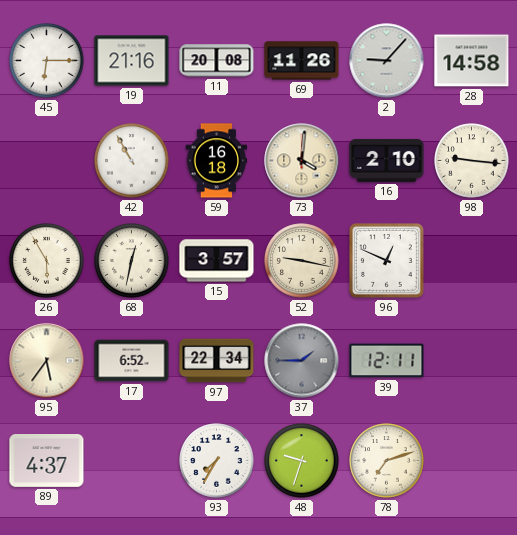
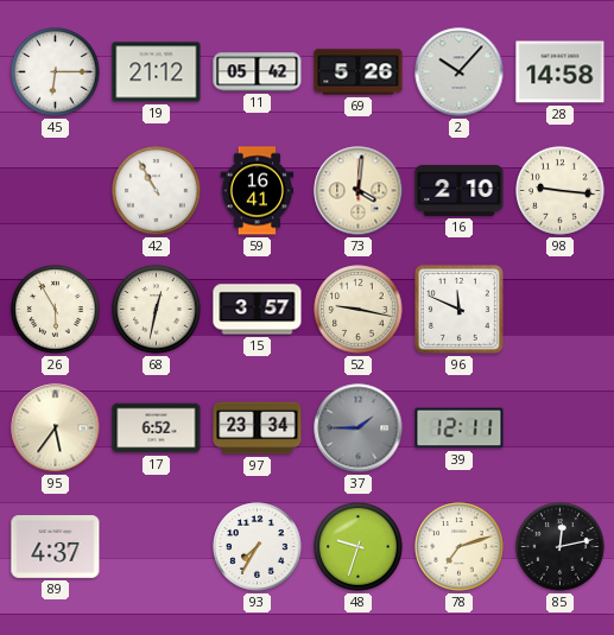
19: 21:16 -> 21:12 (157, 72)
11: 20:08 -> 05:42 (258, 72)
69: 11:26 -> 5:26 (359, 72)
2: 9:07 -> 10:07 (460, 72)
59: 16:18 -> 16:41 (258, 191)
96: 12:49 -> 11:49 (458, 309)
97: 22:34 -> 23:34 (258, 428)
85: none -> 12:13 (561, 547)
